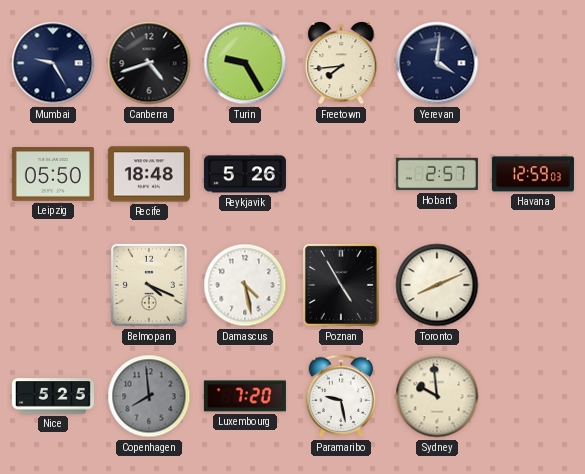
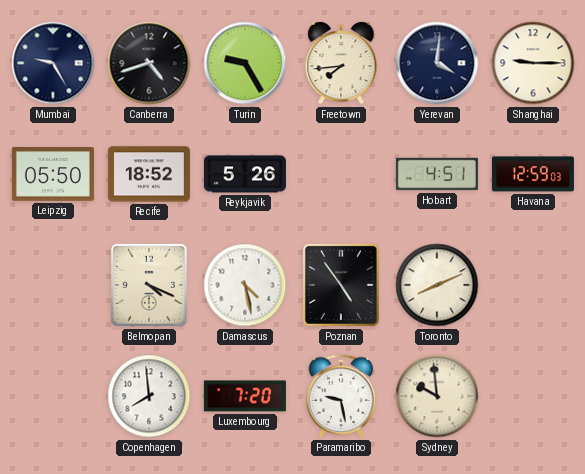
Shanghai: none -> 9:15 (533, 63)
Recife: 18:48 -> 18:52 (149, 174)
Hobart: 2:57 -> 4:51 (437, 174)
Poznan: 4:55 -> 4:54 (341, 285)
Nice: 5:25 -> none (53, 396)
Copenhagen dial: grey -> white (149, 396)
